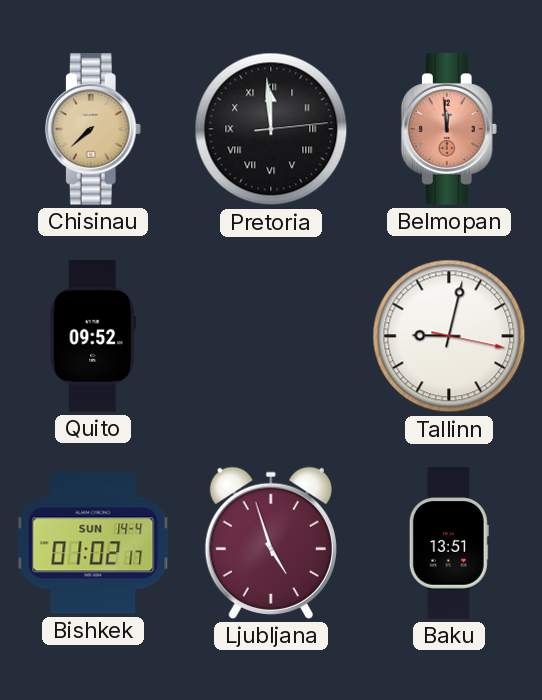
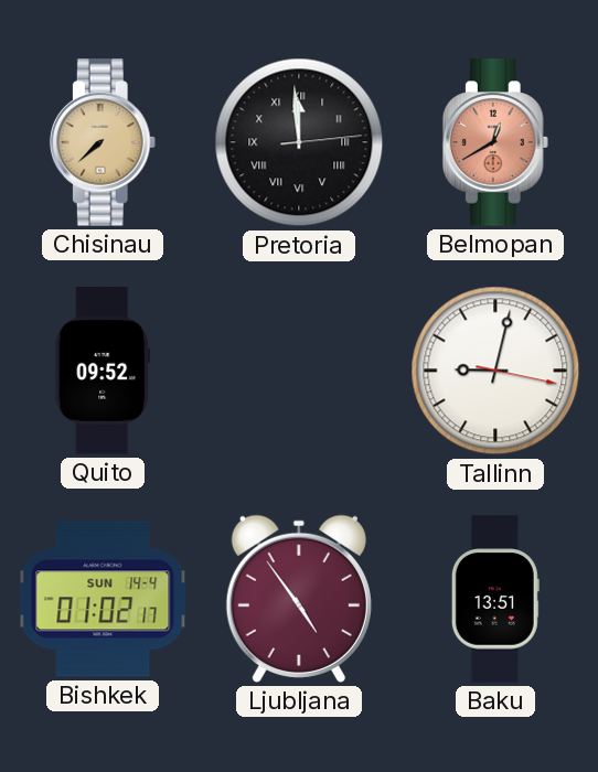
Belmopan: 11:59 -> 12:40 (495, 142)
Ljubljana: 4:57 -> 4:54 (299, 599)
